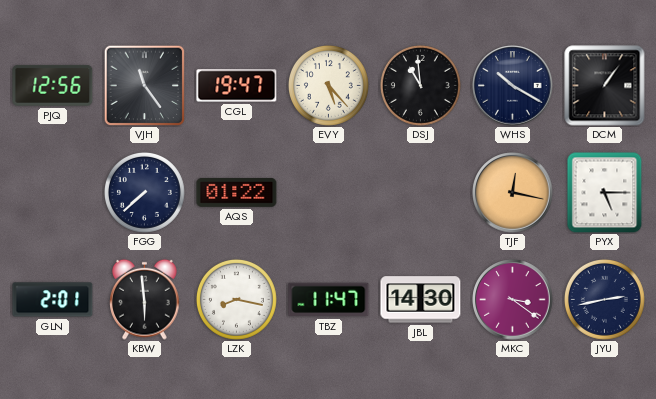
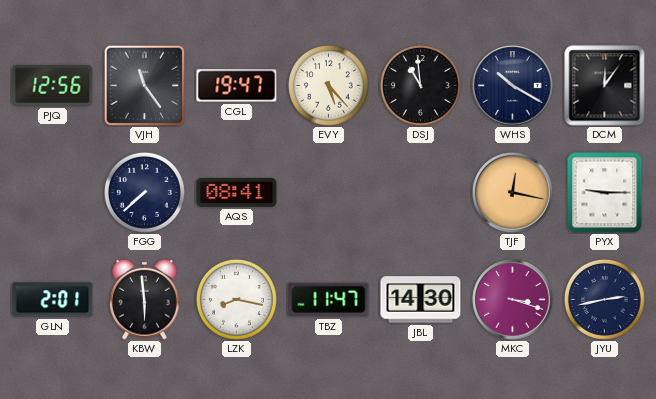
DCM: 1:06 -> 12:06 (605, 86)
AQS: 01:22 -> 08:41 (237, 192)
PYX: 5:15 -> 9:15 (605, 192)
MKC: 3:21 -> 3:18 (513, 300)
